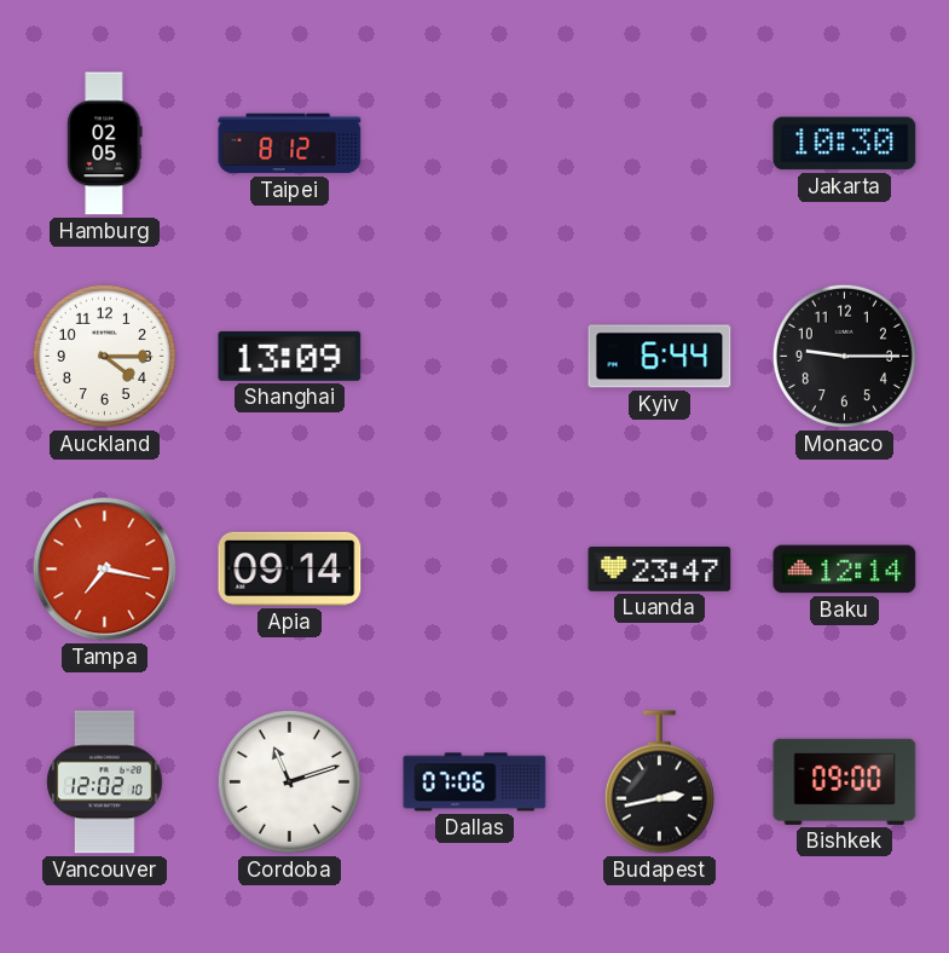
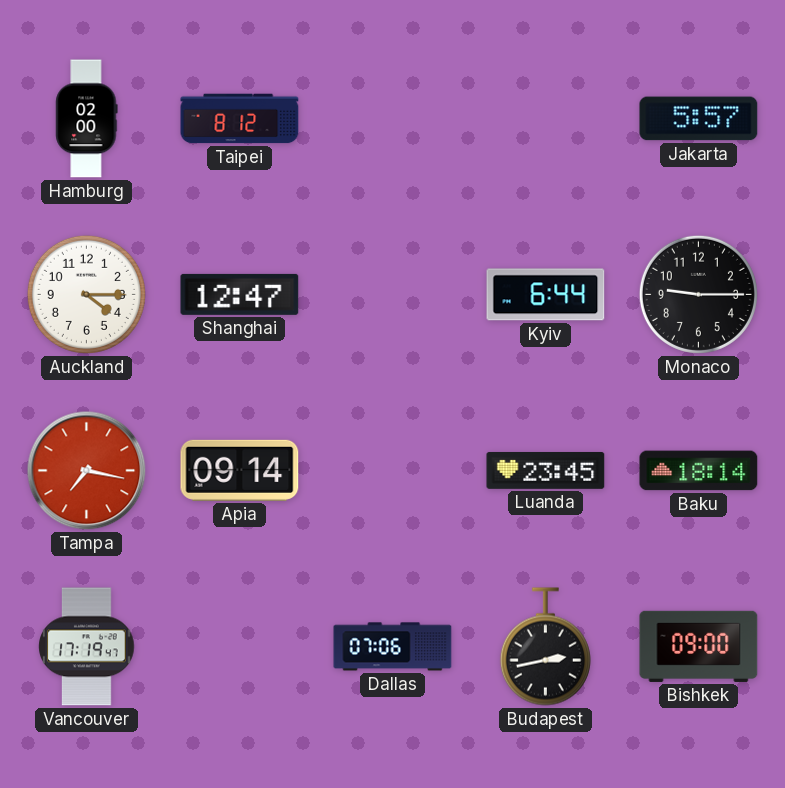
Hamburg: 02:05 -> 02:00 (87, 119)
Jakarta: 10:30 -> 5:57 (699, 119)
Shanghai: 13:09 -> 12:47 (240, 294)
Luanda: 23:47 -> 23:45 (546, 470)
Baku: 12:14 -> 18:14 (699, 471)
Vancouver: 12:02 -> 17:19 (87, 647)
Cordoba: 11:12 -> none (289, 781)
